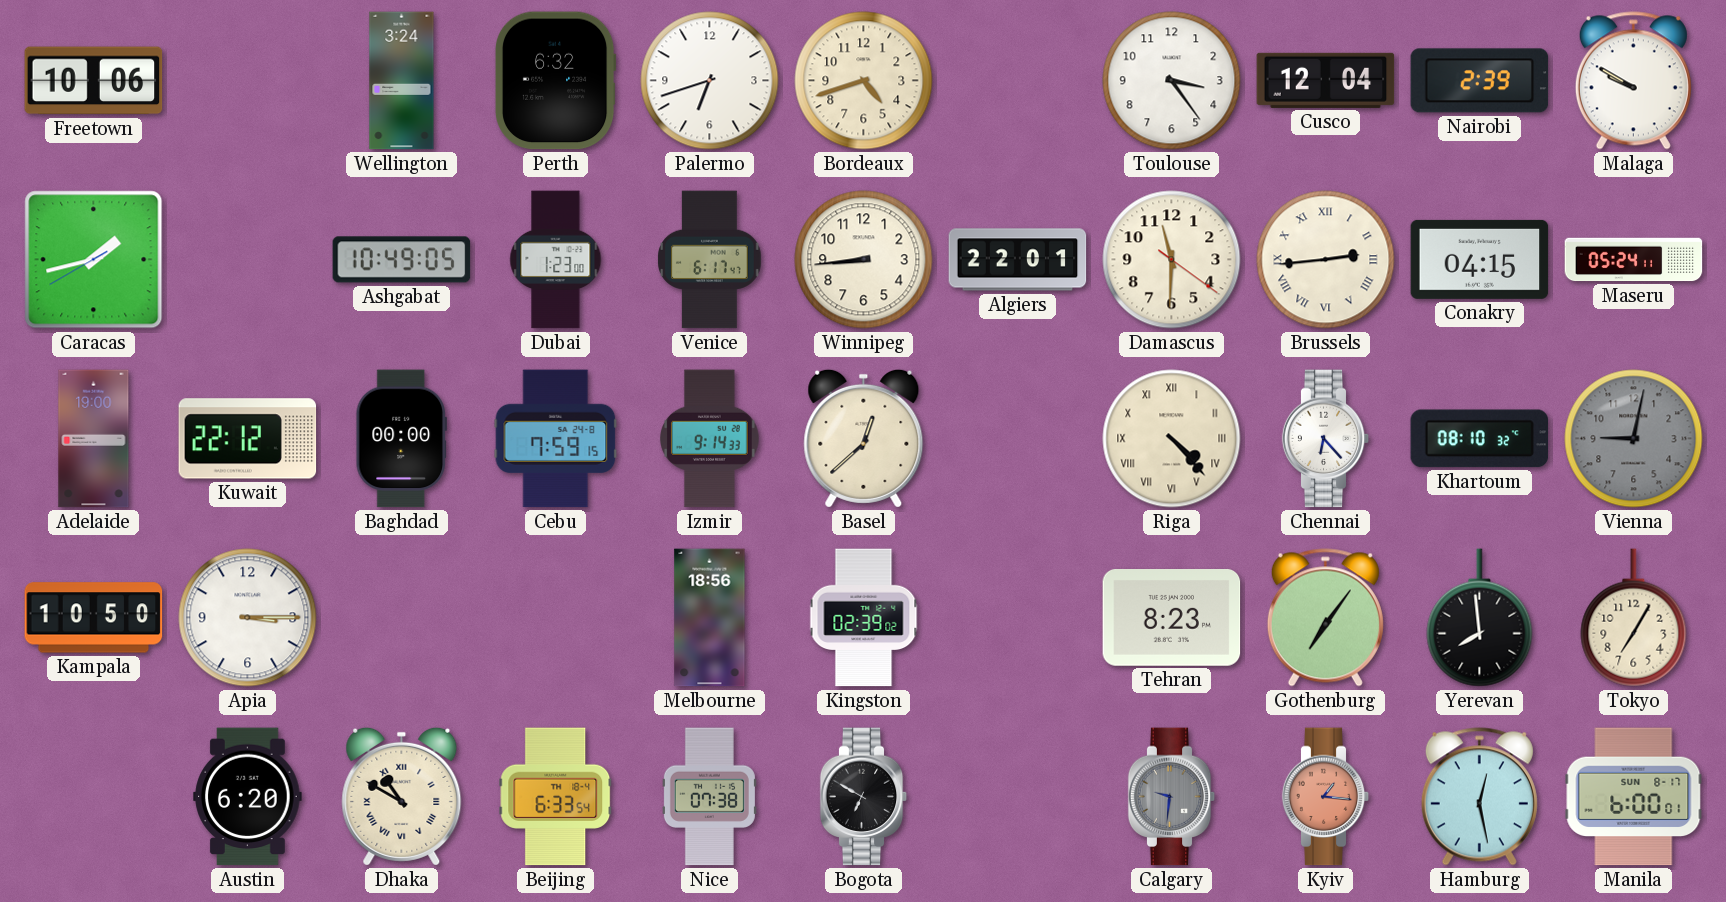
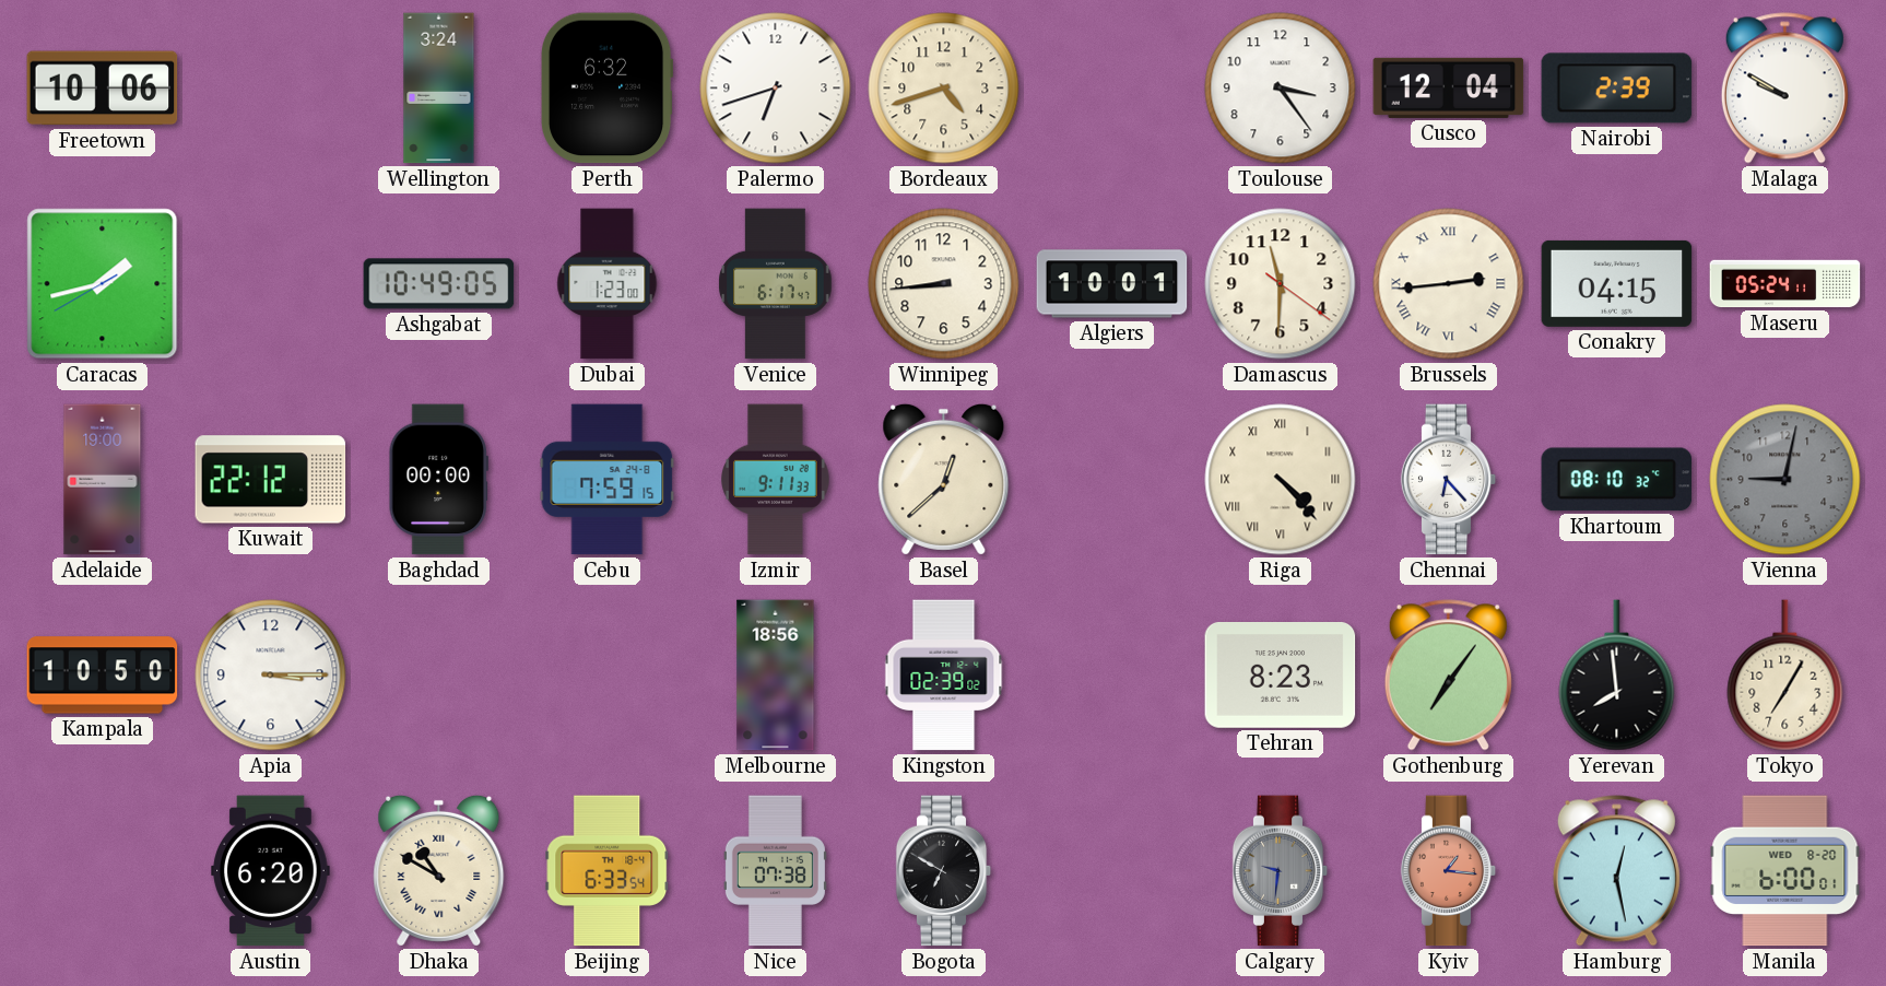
Algiers: 22:01 -> 10:01 (1112, 284)
Izmir: 9:14 -> 9:11 (776, 480)
Manila date: SUN 8-17 -> WED 8-20 (1785, 871)
